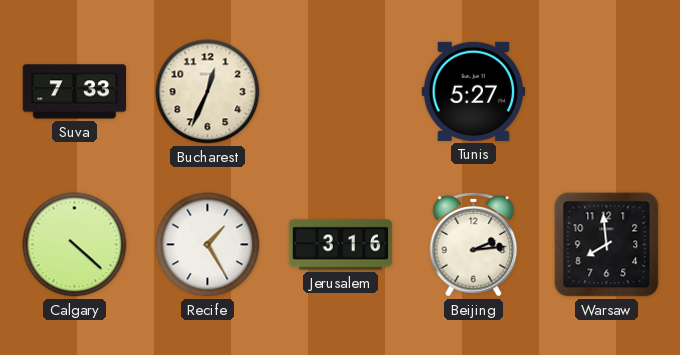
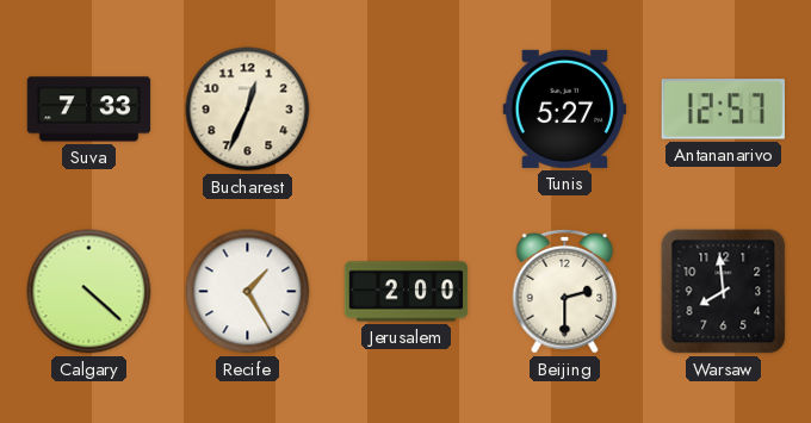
Antananarivo: none -> 12:57 (723, 110)
Jerusalem: 3:16 -> 2:00 (407, 292)
Beijing: 2:14 -> 2:30 (565, 291)
